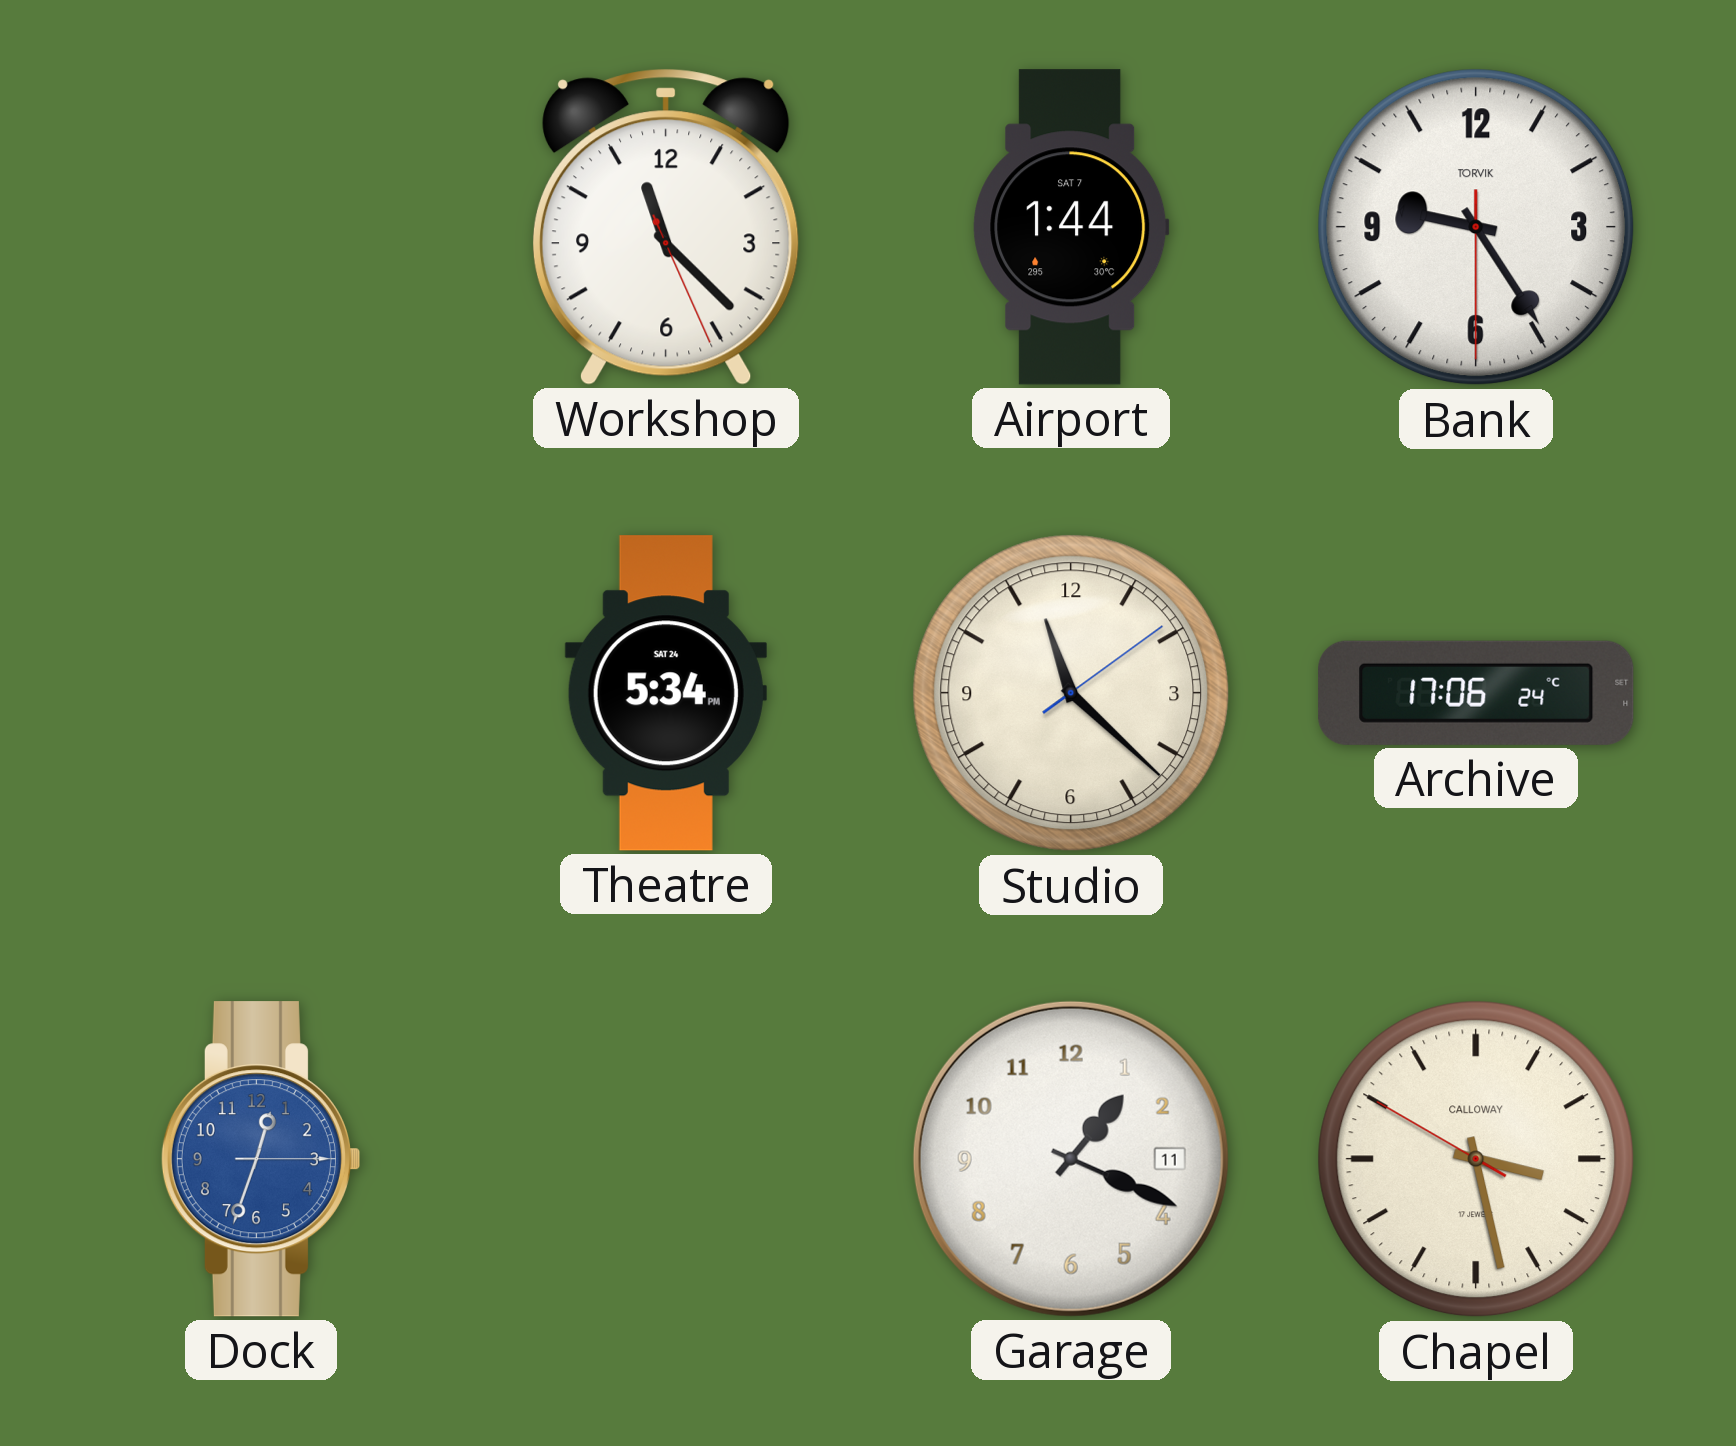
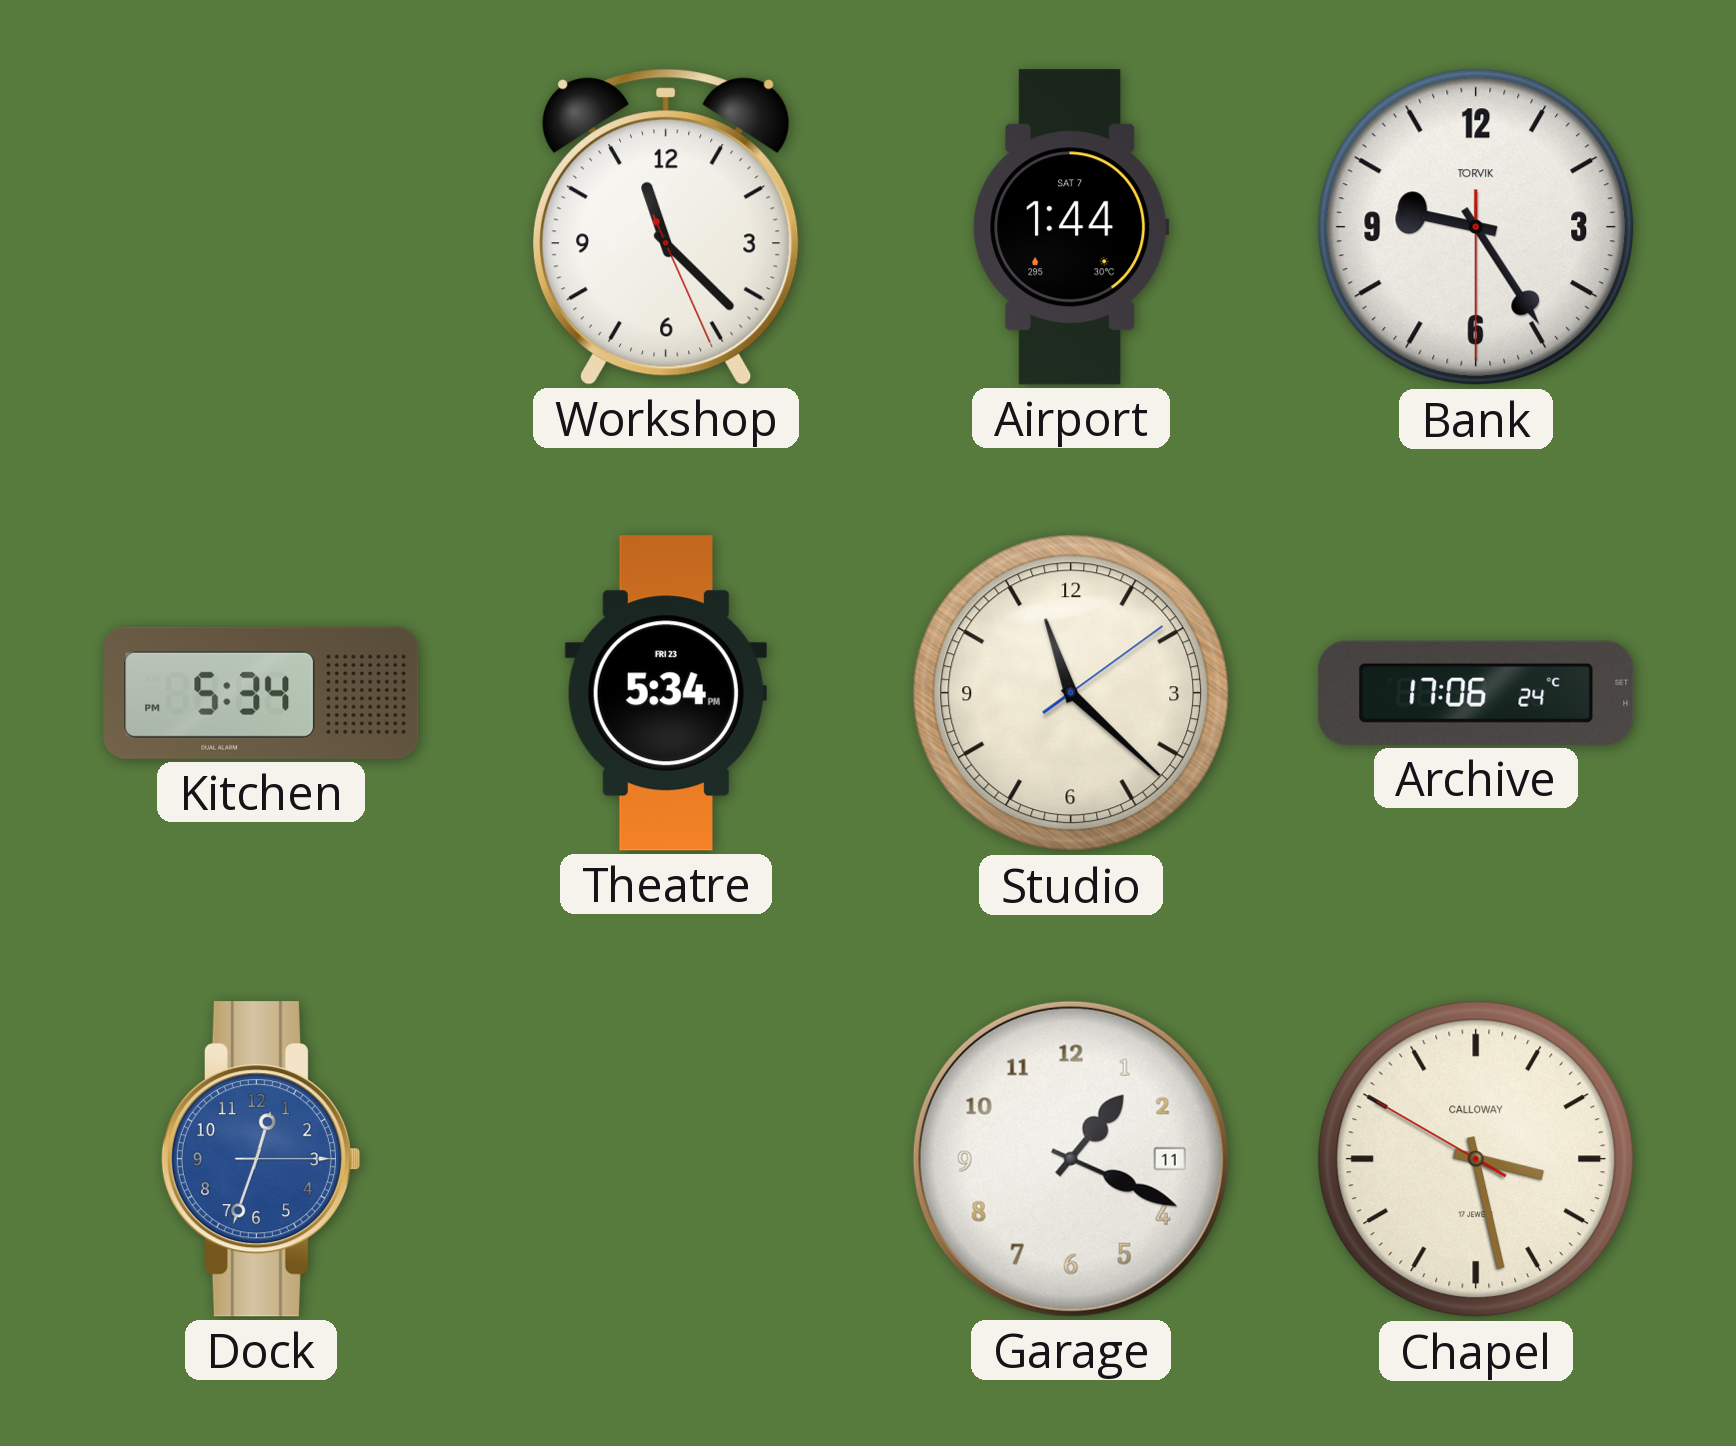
Kitchen: none -> 5:34 (261, 693)
Theatre date: SAT 24 -> FRI 23 (666, 693)
